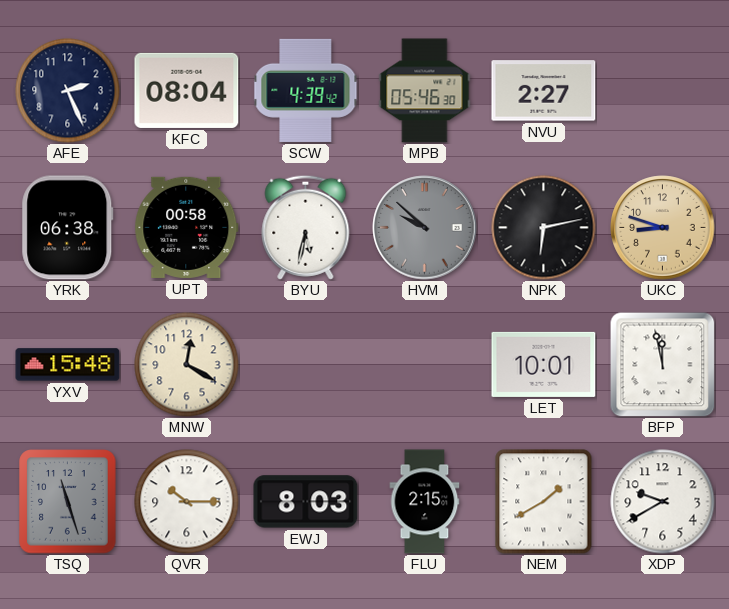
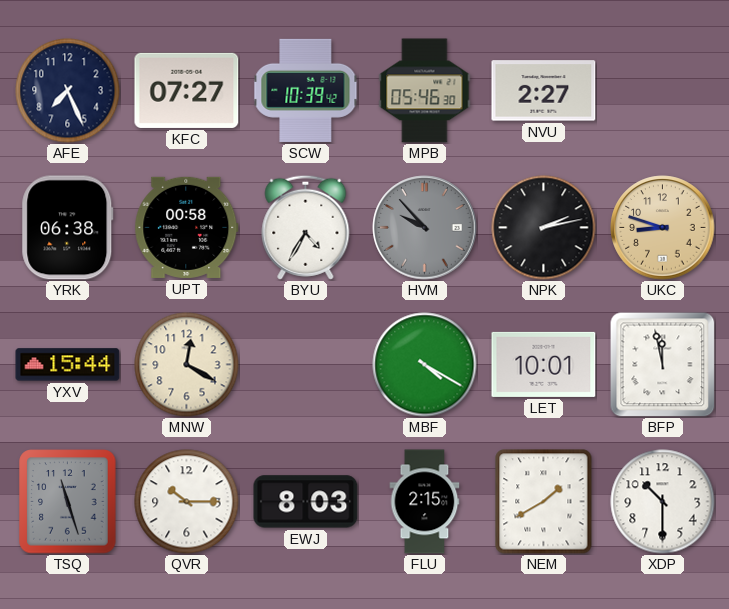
AFE: 2:26 -> 7:26 (68, 91)
KFC: 08:04 -> 07:27 (187, 90)
SCW: 4:39 -> 10:39 (306, 90)
BYU: 5:32 -> 4:35 (306, 227)
HVM: 9:52 -> 9:53 (425, 228)
NPK: 6:13 -> 2:13 (544, 228)
YXV: 15:48 -> 15:44 (68, 365)
MBF: none -> 4:20 (425, 365)
XDP: 9:40 -> 10:30 (663, 502)
